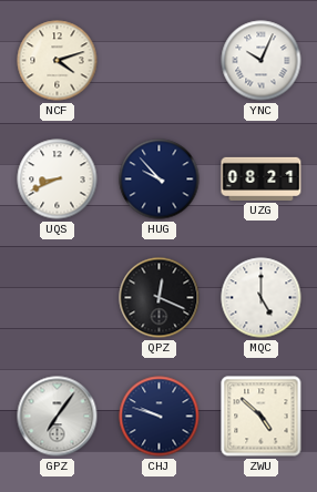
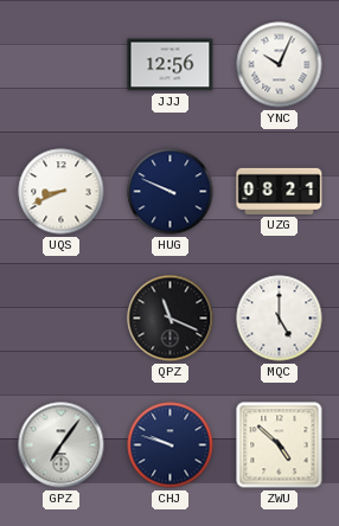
NCF: 4:12 -> none (58, 61)
JJJ: none -> 12:56 (171, 65)
HUG: 9:53 -> 9:49 (171, 192)
QPZ: 12:19 -> 11:19 (171, 319)
